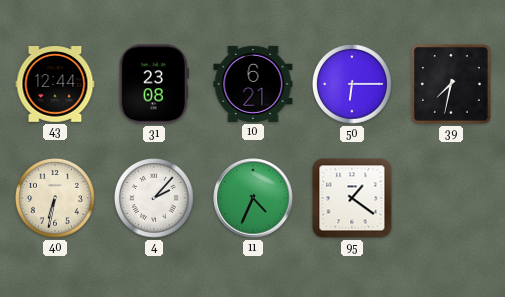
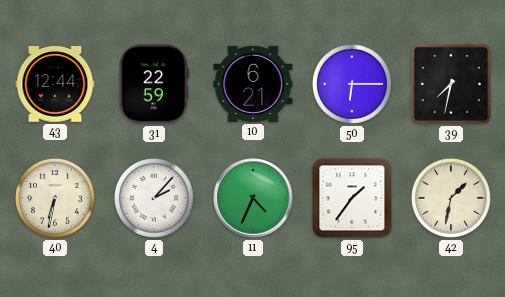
31: 23:08 -> 22:59 (154, 84)
95: 1:21 -> 1:36 (352, 198)
42: none -> 1:32 (452, 199)
